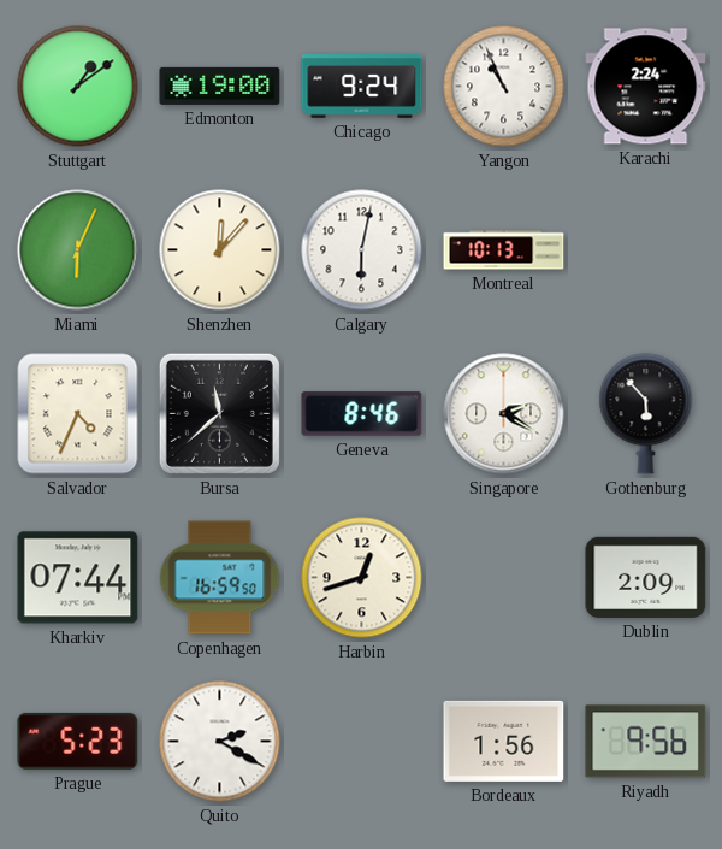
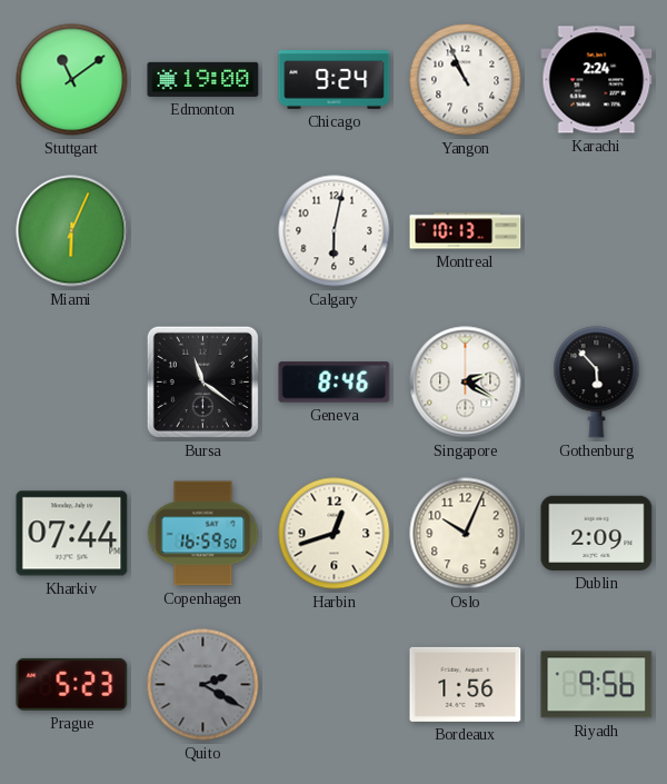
Stuttgart: 1:09 -> 11:09 (72, 80)
Shenzhen: 12:07 -> none (220, 250)
Salvador: 4:34 -> none (78, 414)
Bursa: 11:38 -> 11:21 (202, 381)
Oslo: none -> 10:04 (466, 534)
Quito dial: white -> grey (203, 685)
